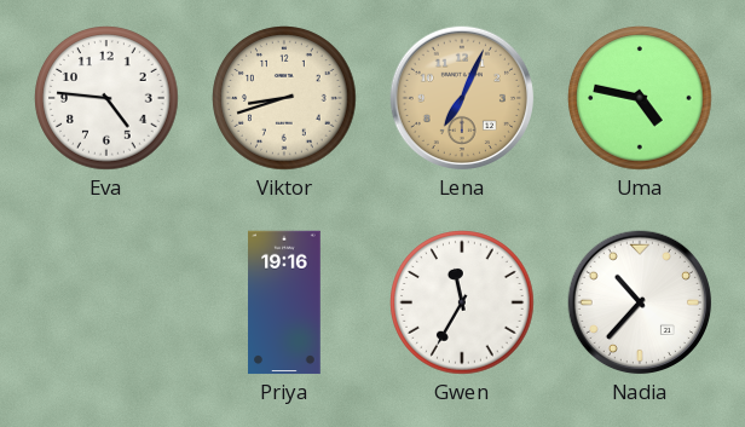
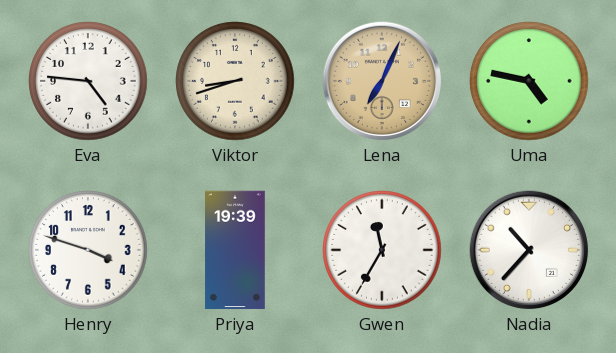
Henry: none -> 3:48 (88, 250)
Priya: 19:16 -> 19:39 (235, 250)
